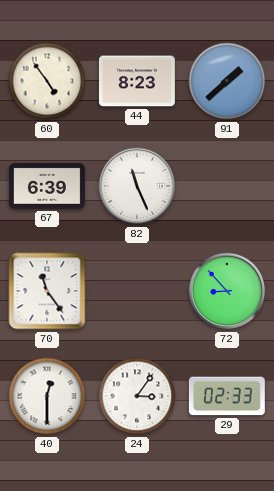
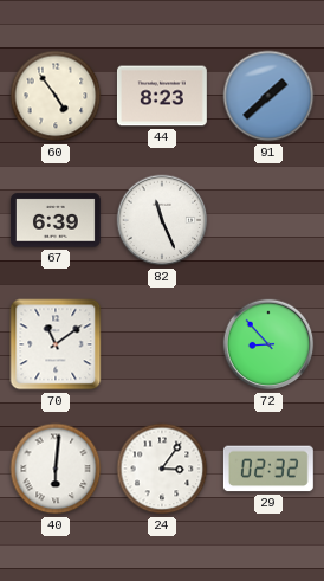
70: 11:24 -> 11:09 (56, 344)
40: 12:30 -> 6:01 (56, 469)
29: 02:33 -> 02:32 (268, 469)
